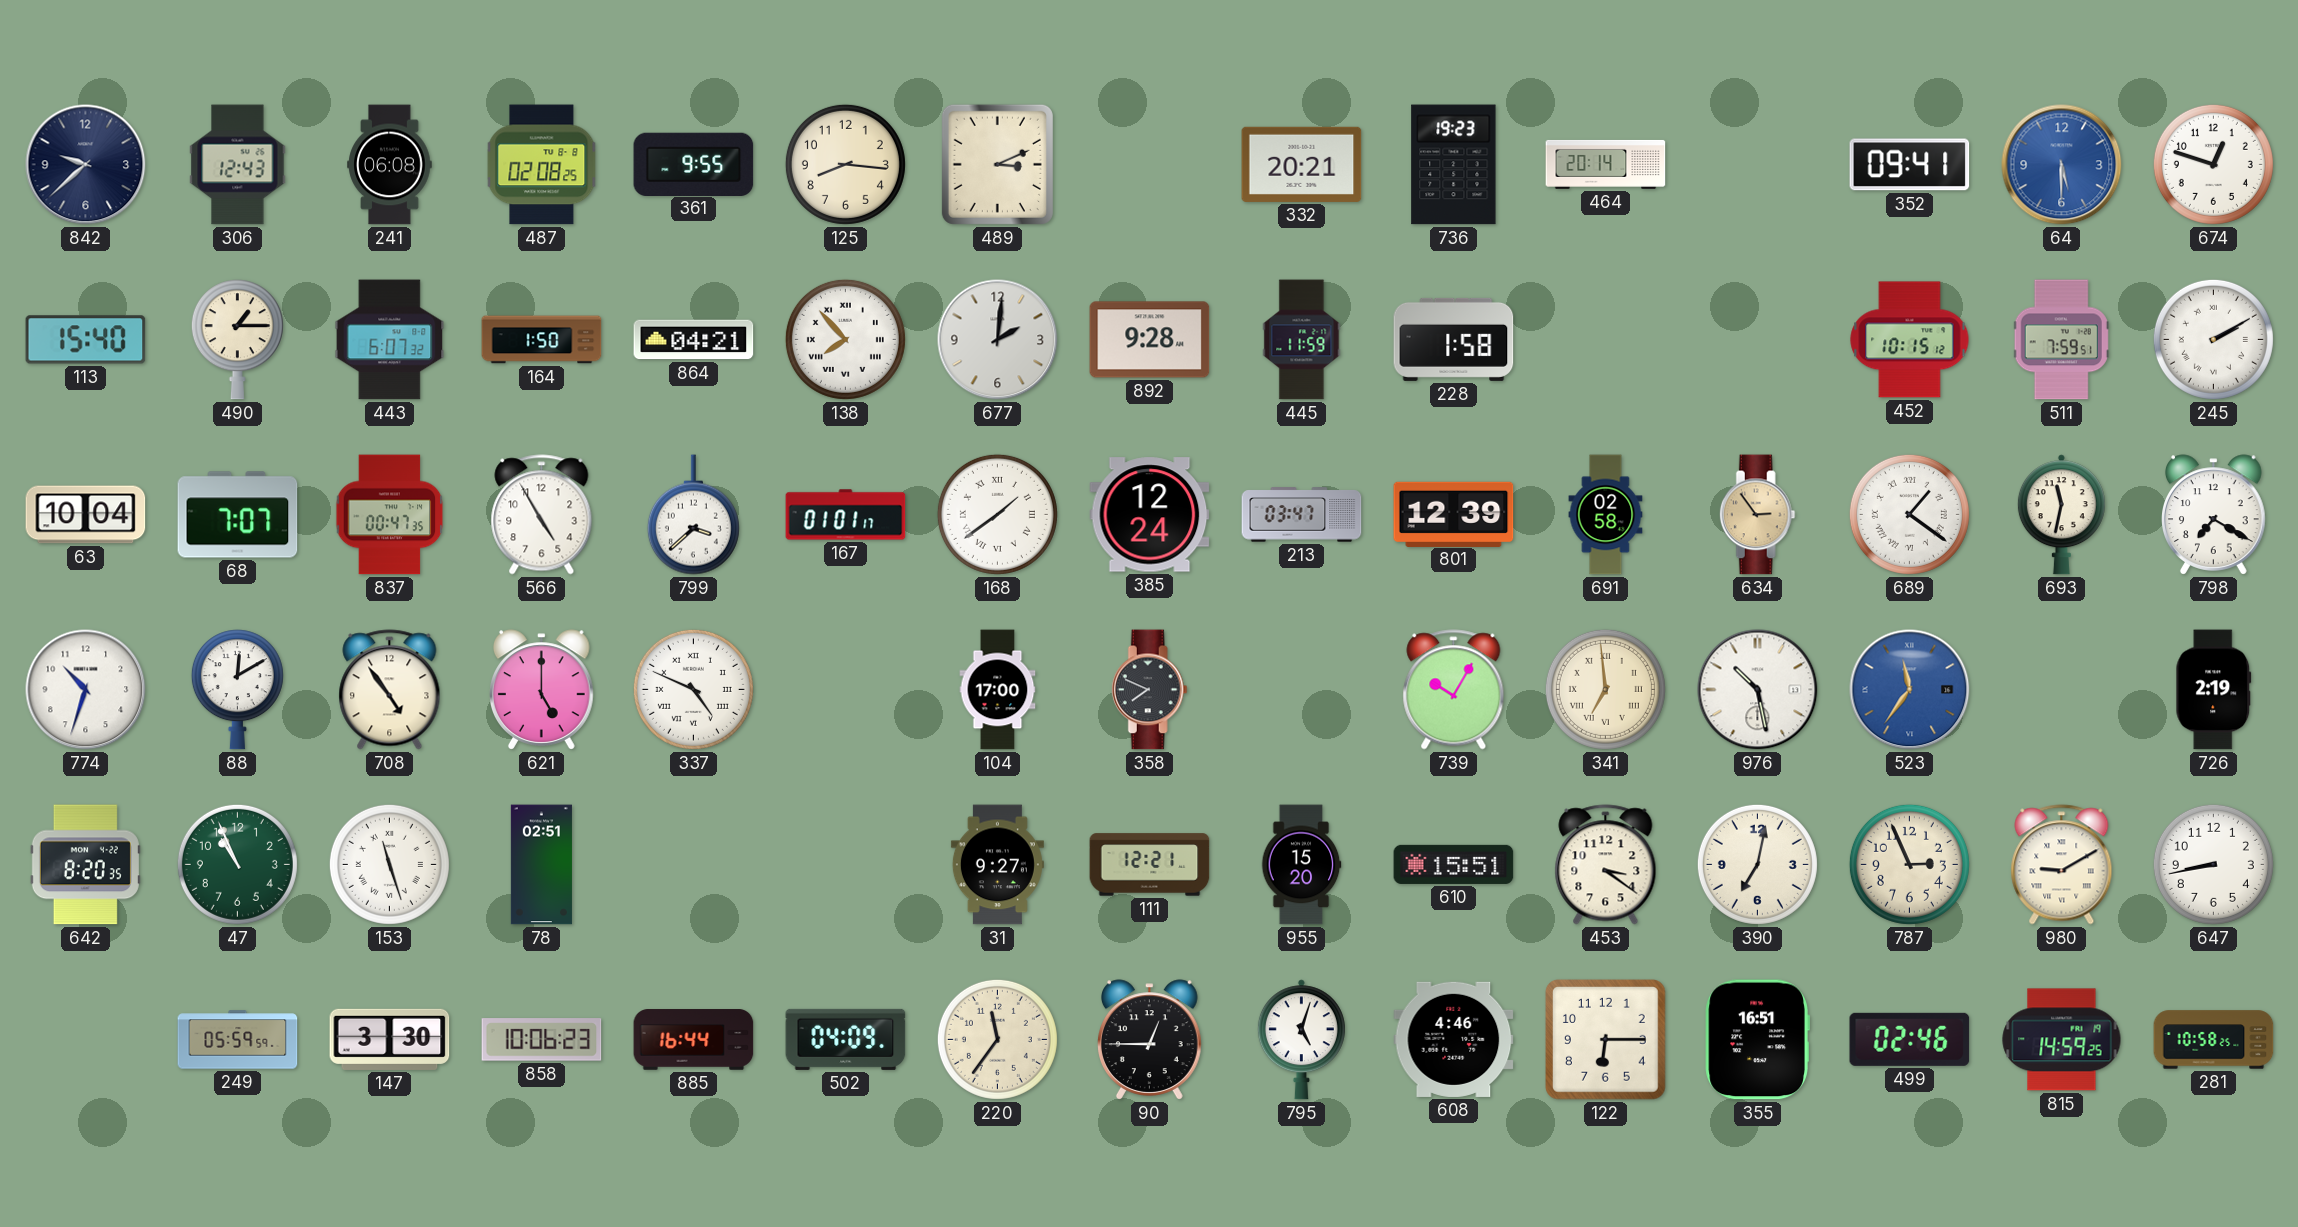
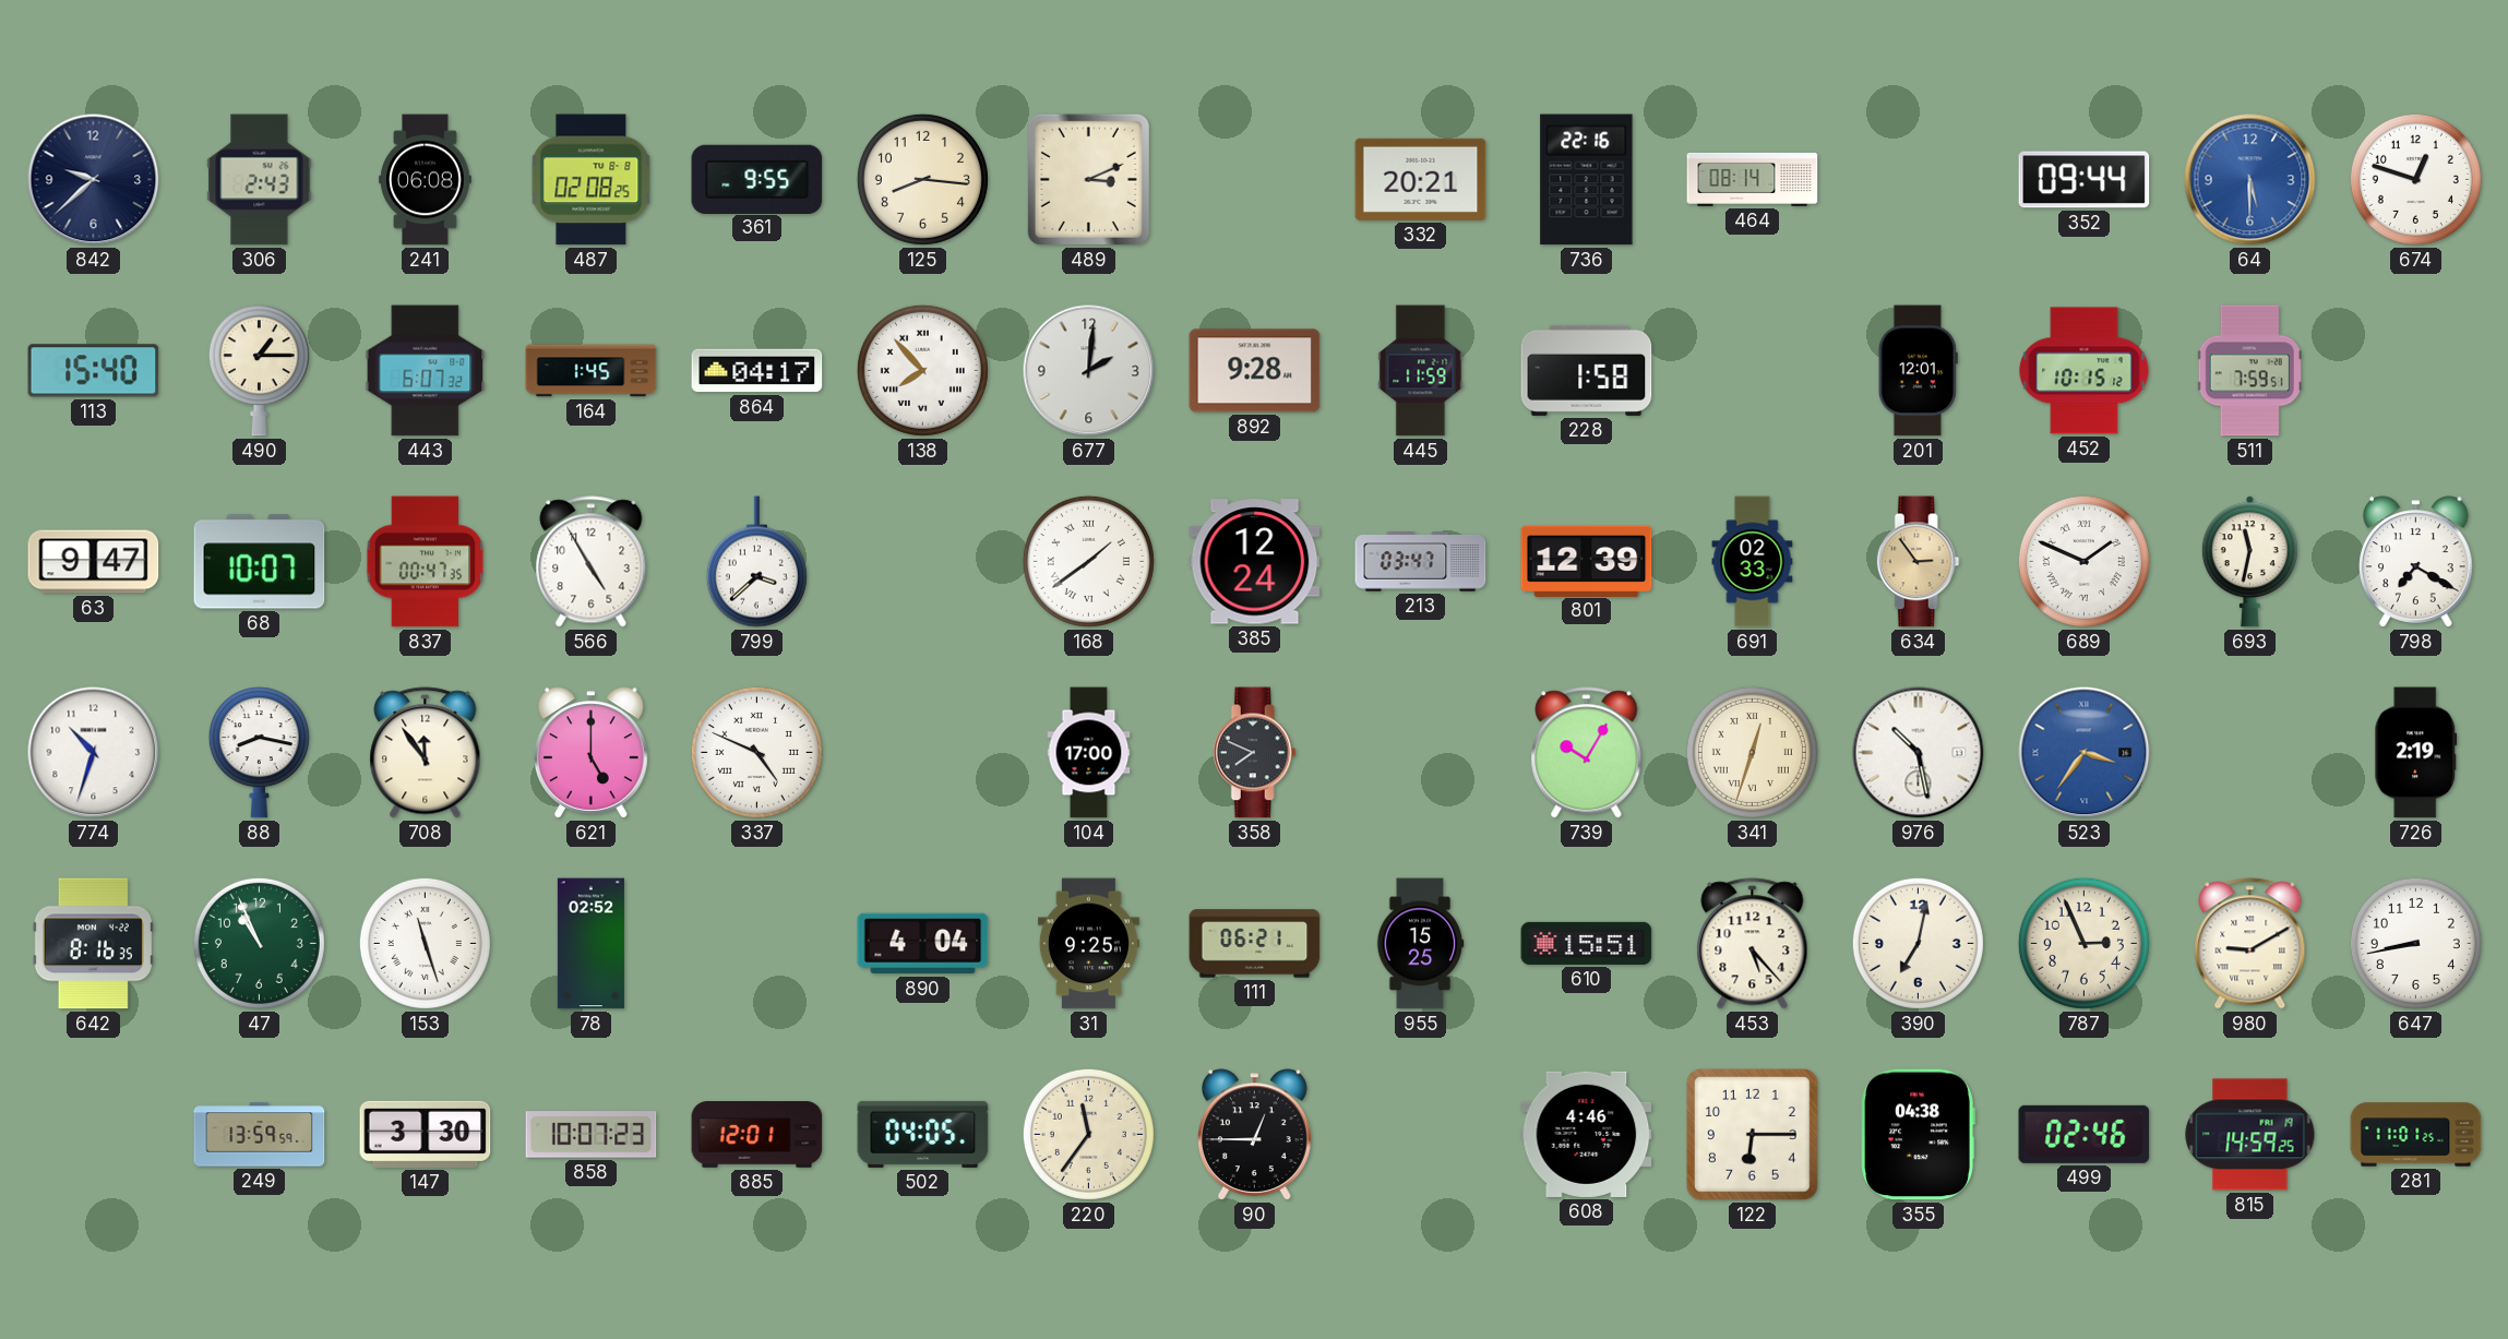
306: 12:43 -> 2:43 (260, 180)
736: 19:23 -> 22:16 (1587, 180)
464: 20:14 -> 08:14 (1753, 179)
352: 09:41 -> 09:44 (2085, 180)
164: 1:50 -> 1:45 (592, 371)
864: 04:21 -> 04:17 (757, 371)
201: none -> 12:01 (1918, 371)
245: 2:10 -> none (2213, 339)
63: 10:04 -> 9:47 (94, 562)
68: 7:07 -> 10:07 (260, 562)
167: 01:01 -> none (846, 515)
691: 02:58 -> 02:33 (1753, 562)
689: 1:21 -> 1:49 (2083, 561)
88: 12:10 -> 8:17 (259, 753)
708: 4:54 -> 11:54 (426, 753)
341: 6:59 -> 12:33 (1752, 752)
523: 11:36 -> 3:36 (2085, 753)
642: 8:20 -> 8:16 (93, 944)
78: 02:51 -> 02:52 (590, 944)
890: none -> 4:04 (923, 944)
31: 9:27 -> 9:25 (1088, 944)
111: 12:21 -> 06:21 (1255, 944)
955: 15:20 -> 15:25 (1420, 944)
453: 3:21 -> 5:23 (1753, 944)
249: 05:59 -> 13:59 (260, 1135)
858: 10:06 -> 10:07 (592, 1135)
885: 16:44 -> 12:01 (757, 1135)
502: 04:09 -> 04:05 (923, 1134)
795: 5:03 -> none (1301, 1040)
355: 16:51 -> 04:38 (1918, 1135)
281: 10:58 -> 11:01 (2416, 1135)
